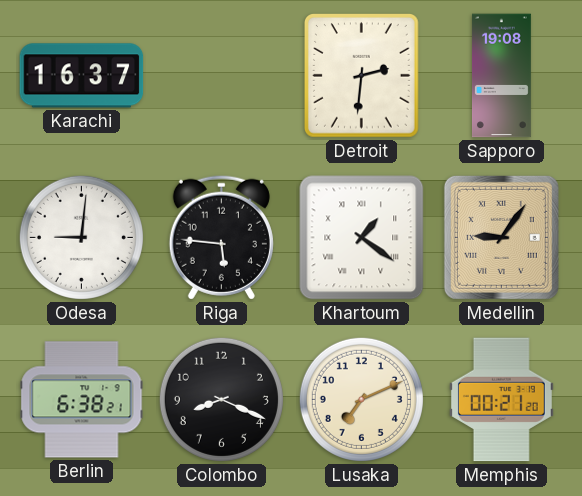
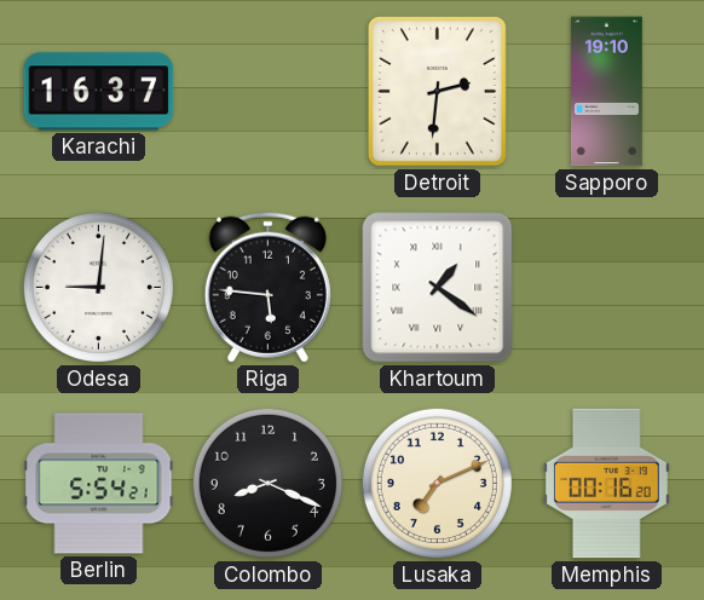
Sapporo: 19:08 -> 19:10 (606, 92)
Medellin: 9:06 -> none (501, 237)
Berlin: 6:38 -> 5:54 (99, 484)
Memphis: 00:21 -> 00:16 (606, 484)
